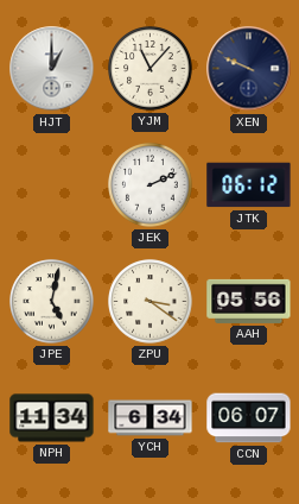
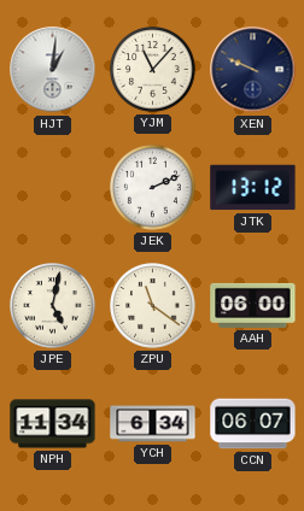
HJT: 1:00 -> 1:01 (53, 70)
JTK: 06:12 -> 13:12 (253, 188)
ZPU: 3:21 -> 11:21 (153, 306)
AAH: 05:56 -> 06:00 (253, 305)
